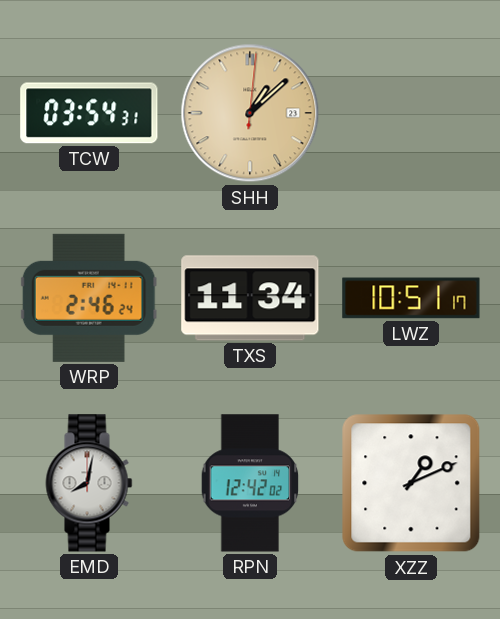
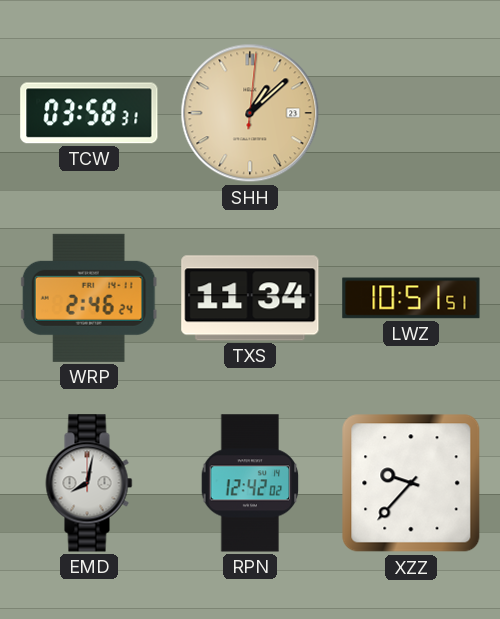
TCW: 03:54 -> 03:58 (89, 113)
LWZ: 10:51:17 -> 10:51:51 (411, 298)
XZZ: 1:11 -> 9:37 (411, 483)
